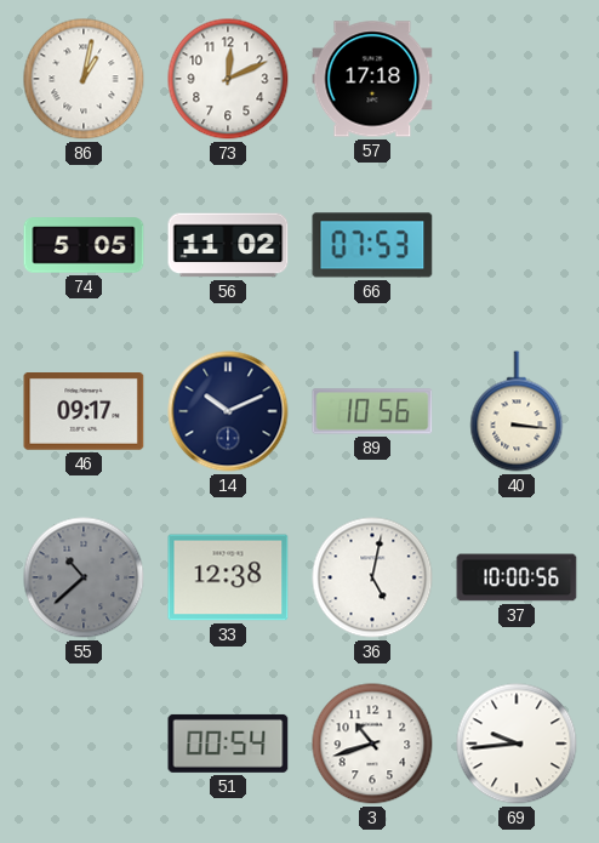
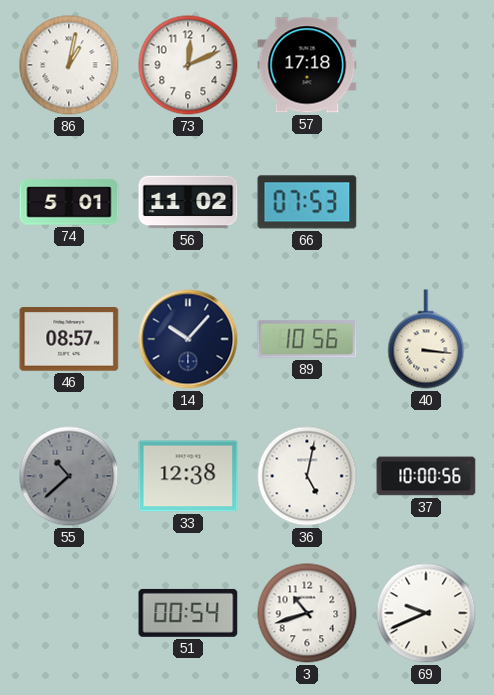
74: 5:05 -> 5:01 (69, 202)
46: 09:17 -> 08:57 (69, 340)
14: 10:11 -> 10:07 (188, 339)
69: 9:44 -> 9:41 (426, 613)
